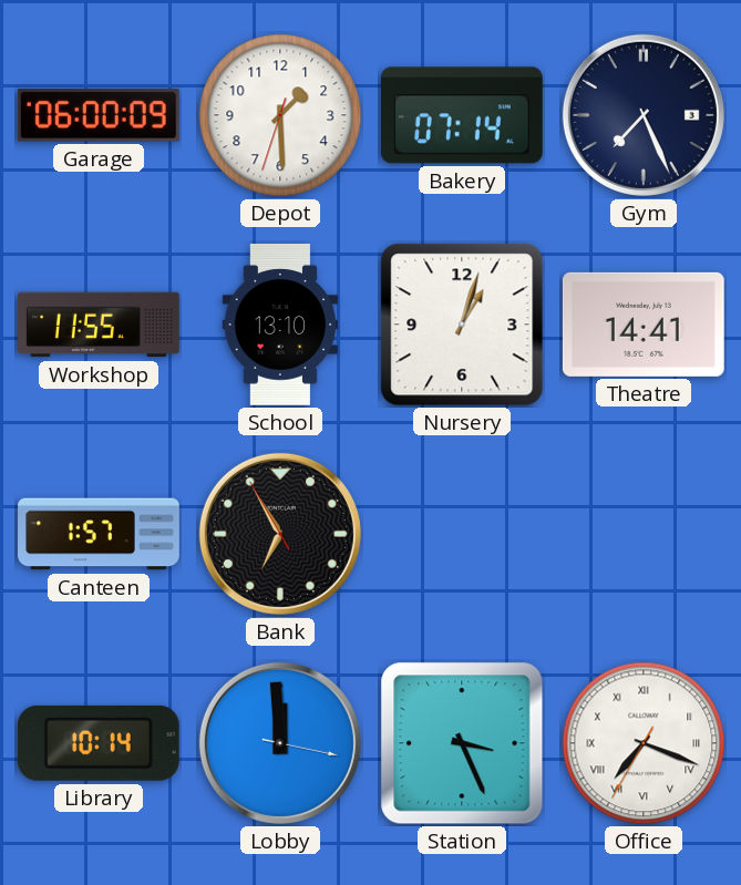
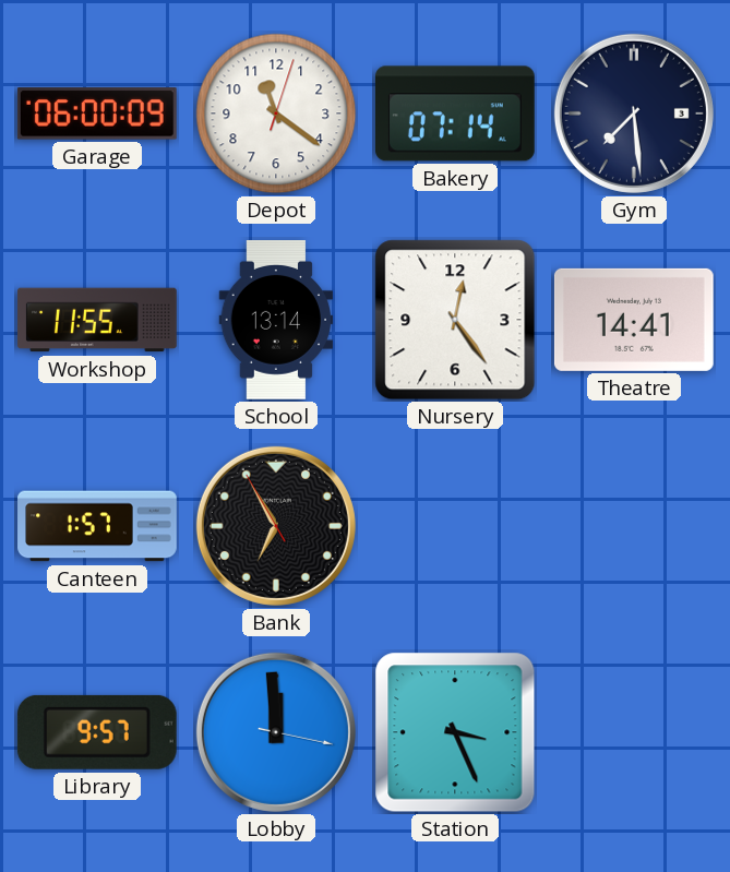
Depot: 1:29 -> 11:21 (276, 114)
Gym: 7:26 -> 7:29 (634, 114)
School: 13:10 -> 13:14 (276, 321)
Nursery: 1:03 -> 12:24 (455, 320)
Library: 10:14 -> 9:57 (97, 732)
Office: 7:18 -> none (644, 743)
